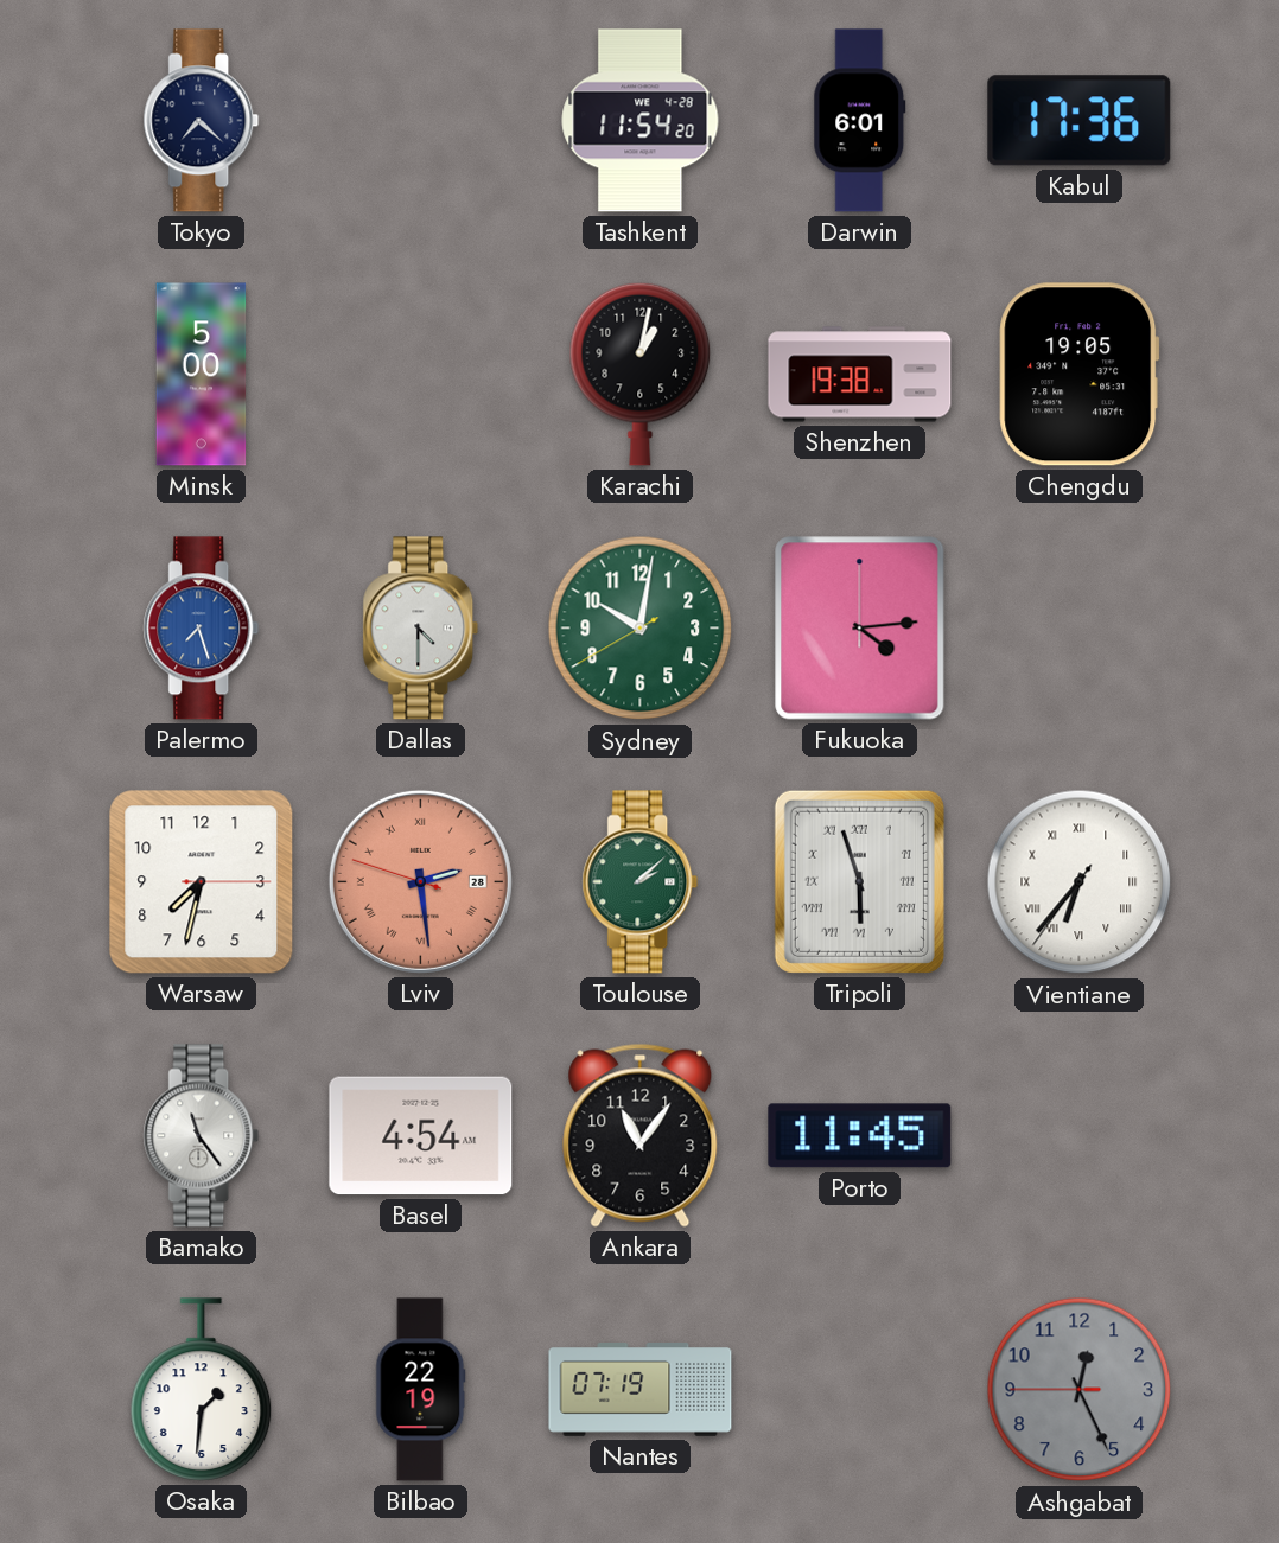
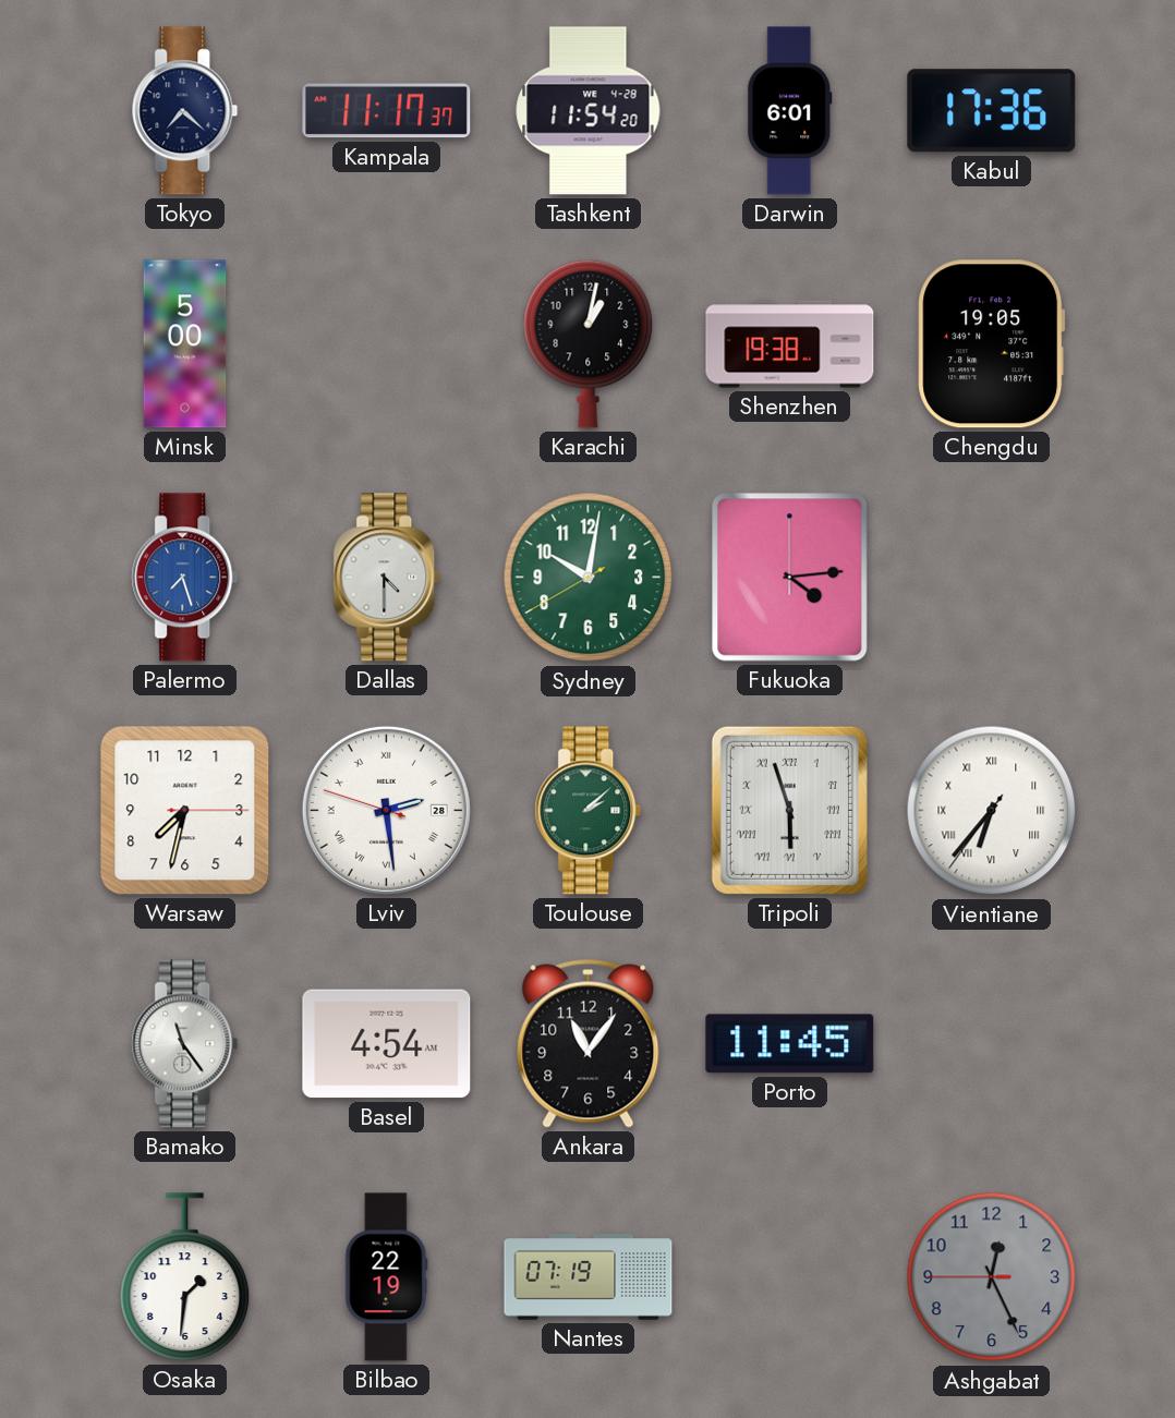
Kampala: none -> 11:17 (387, 111)
Lviv dial: salmon -> white (386, 810)
